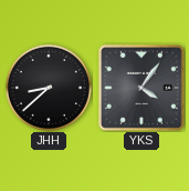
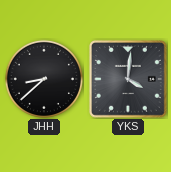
YKS: 4:06 -> 4:01 (128, 79)
